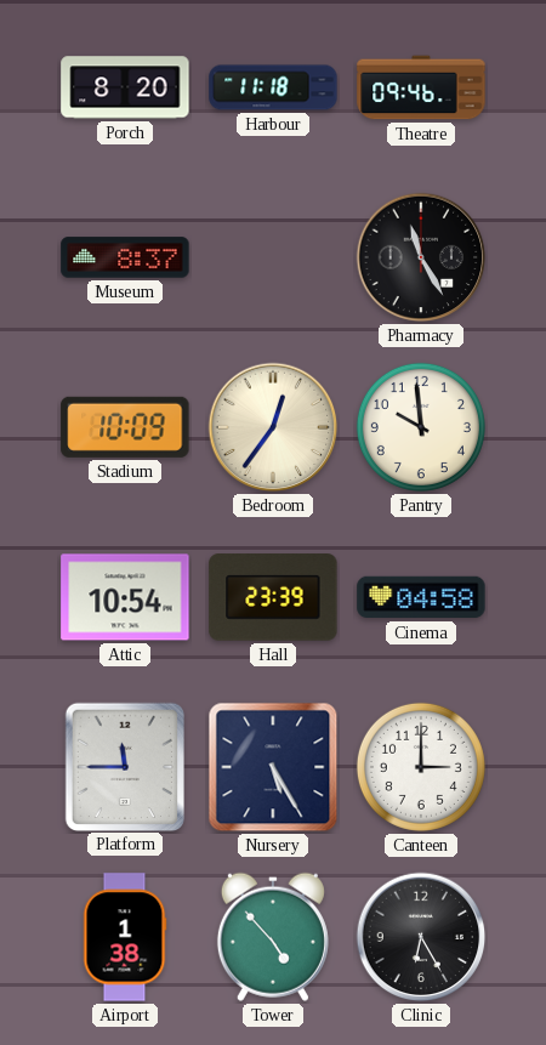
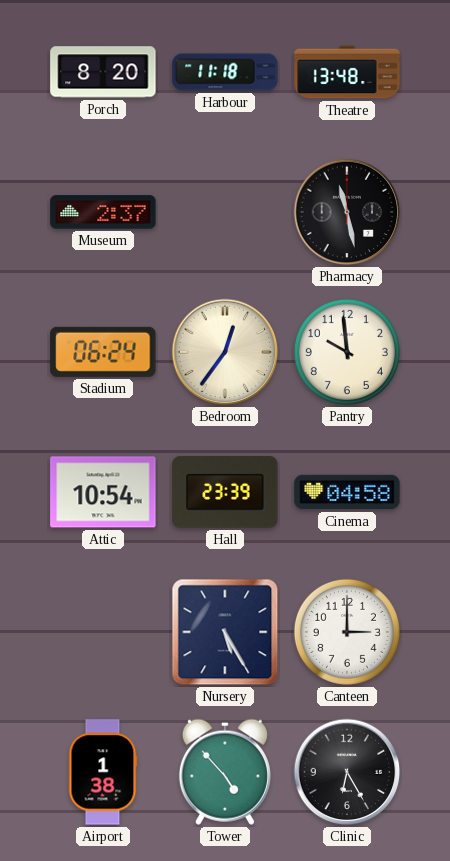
Theatre: 09:46 -> 13:48 (347, 72)
Museum: 8:37 -> 2:37 (103, 212)
Pharmacy: 11:25 -> 11:28 (347, 212)
Stadium: 10:09 -> 06:24 (103, 352)
Platform: 11:45 -> none (124, 766)
